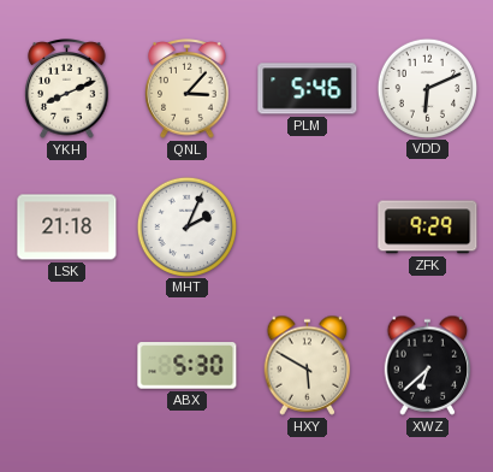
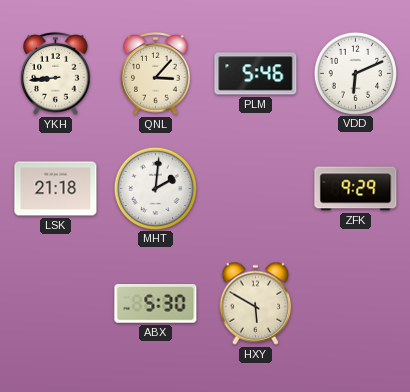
YKH: 8:11 -> 8:44 (56, 74)
MHT: 2:04 -> 2:01 (155, 188)
XWZ: 6:38 -> none (428, 365)
